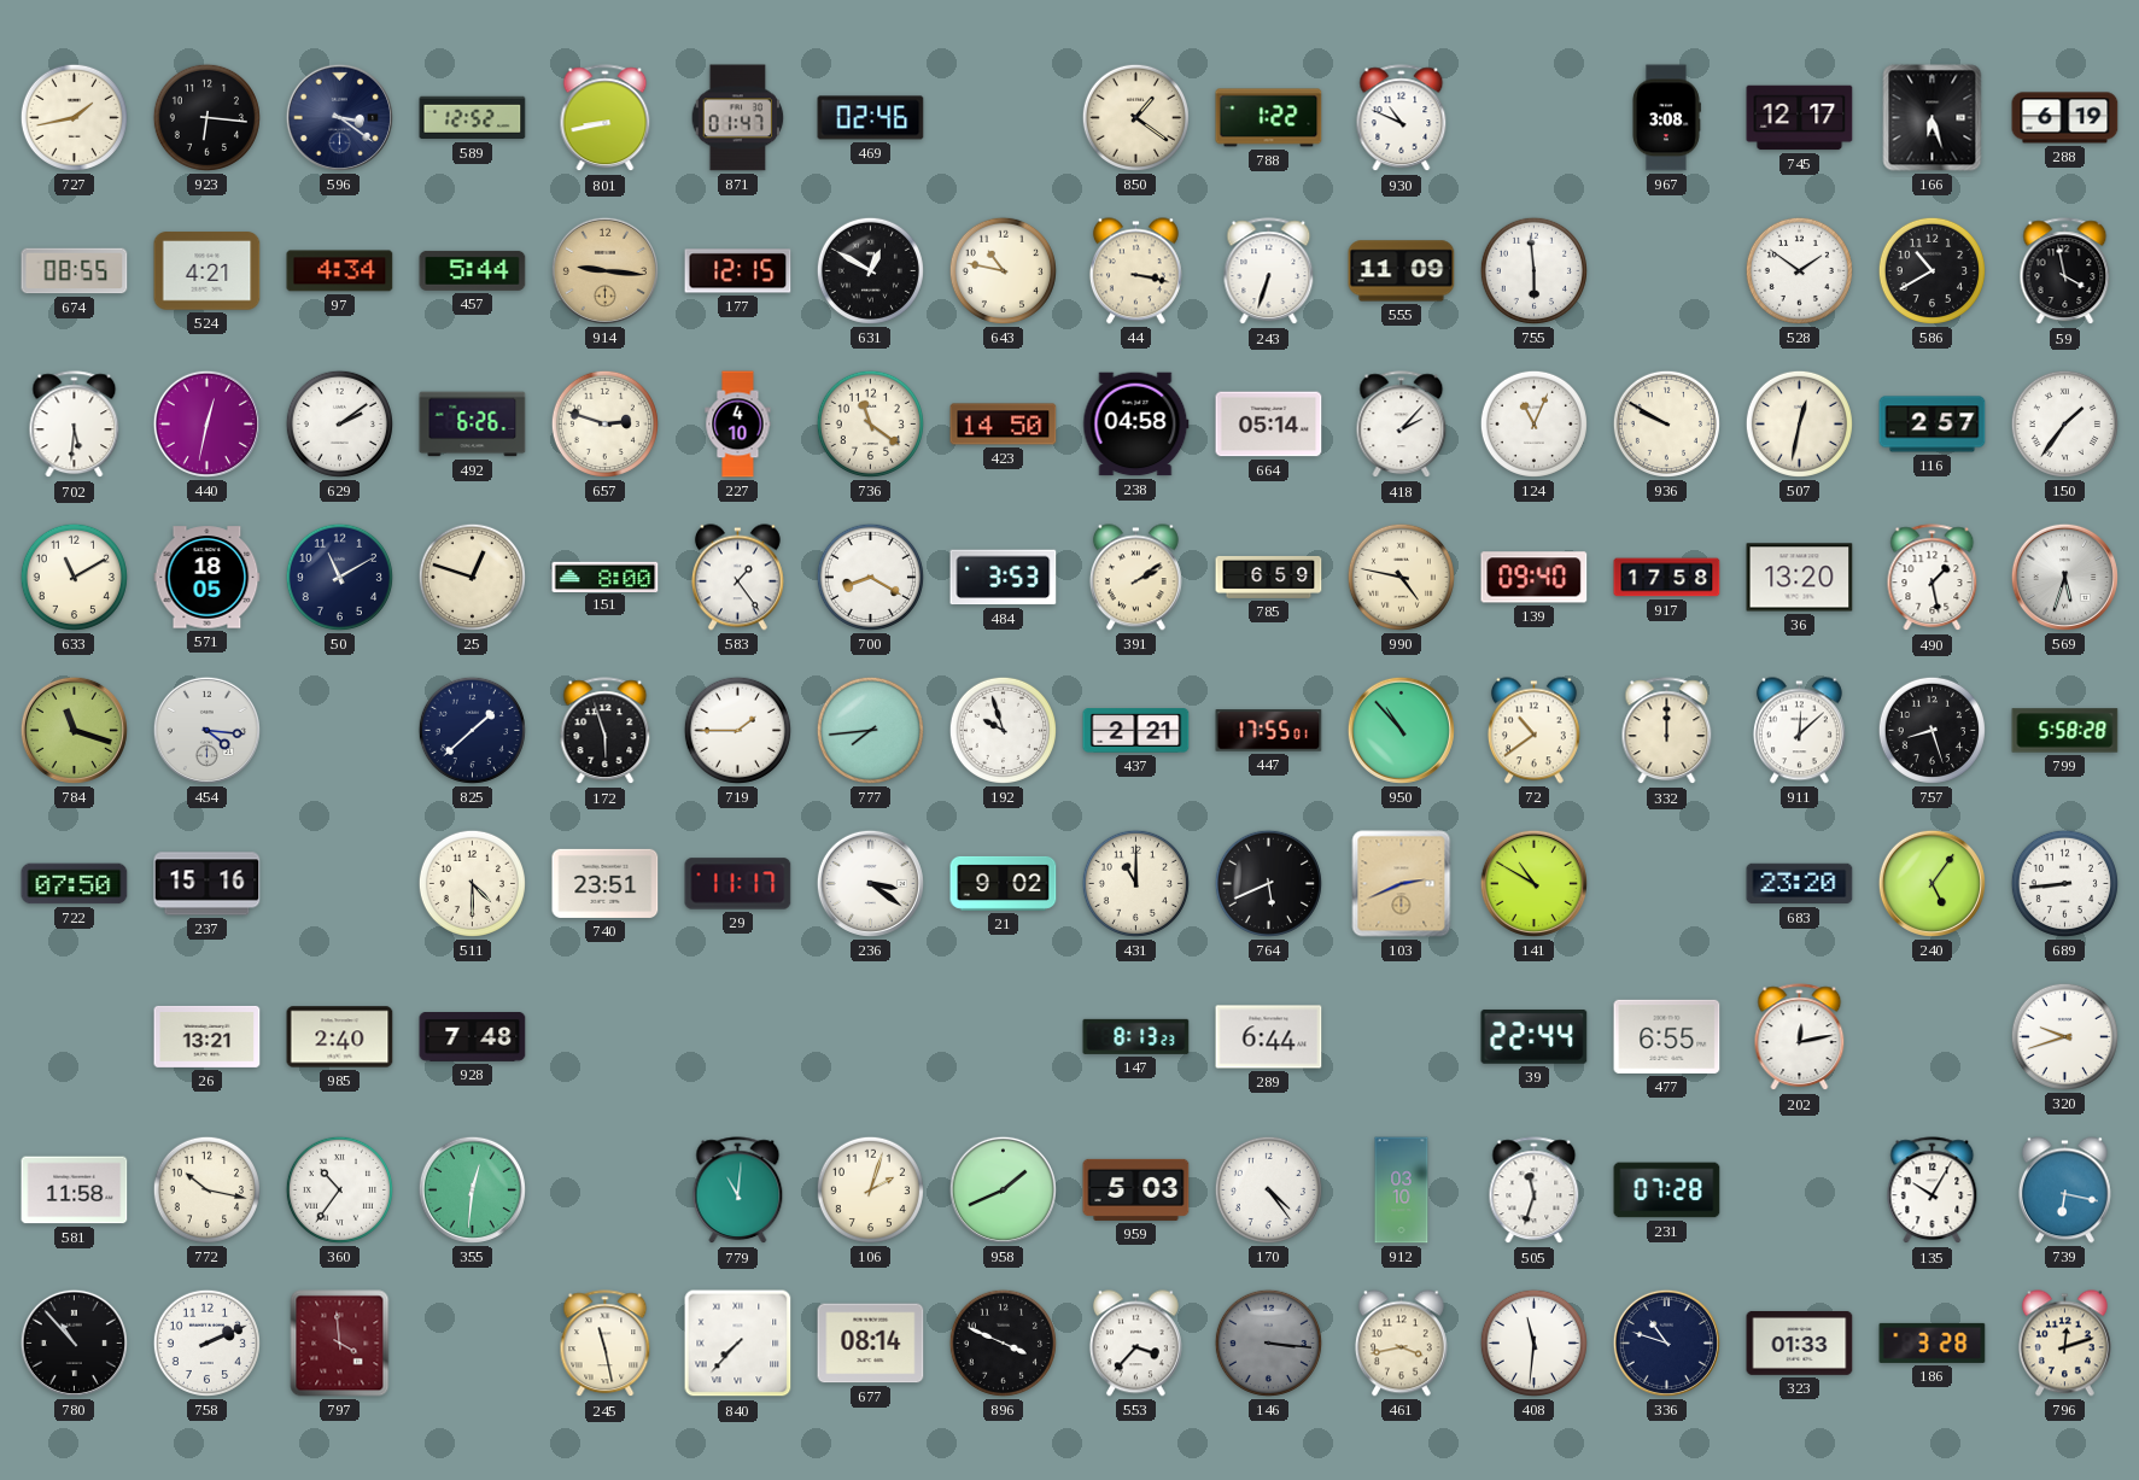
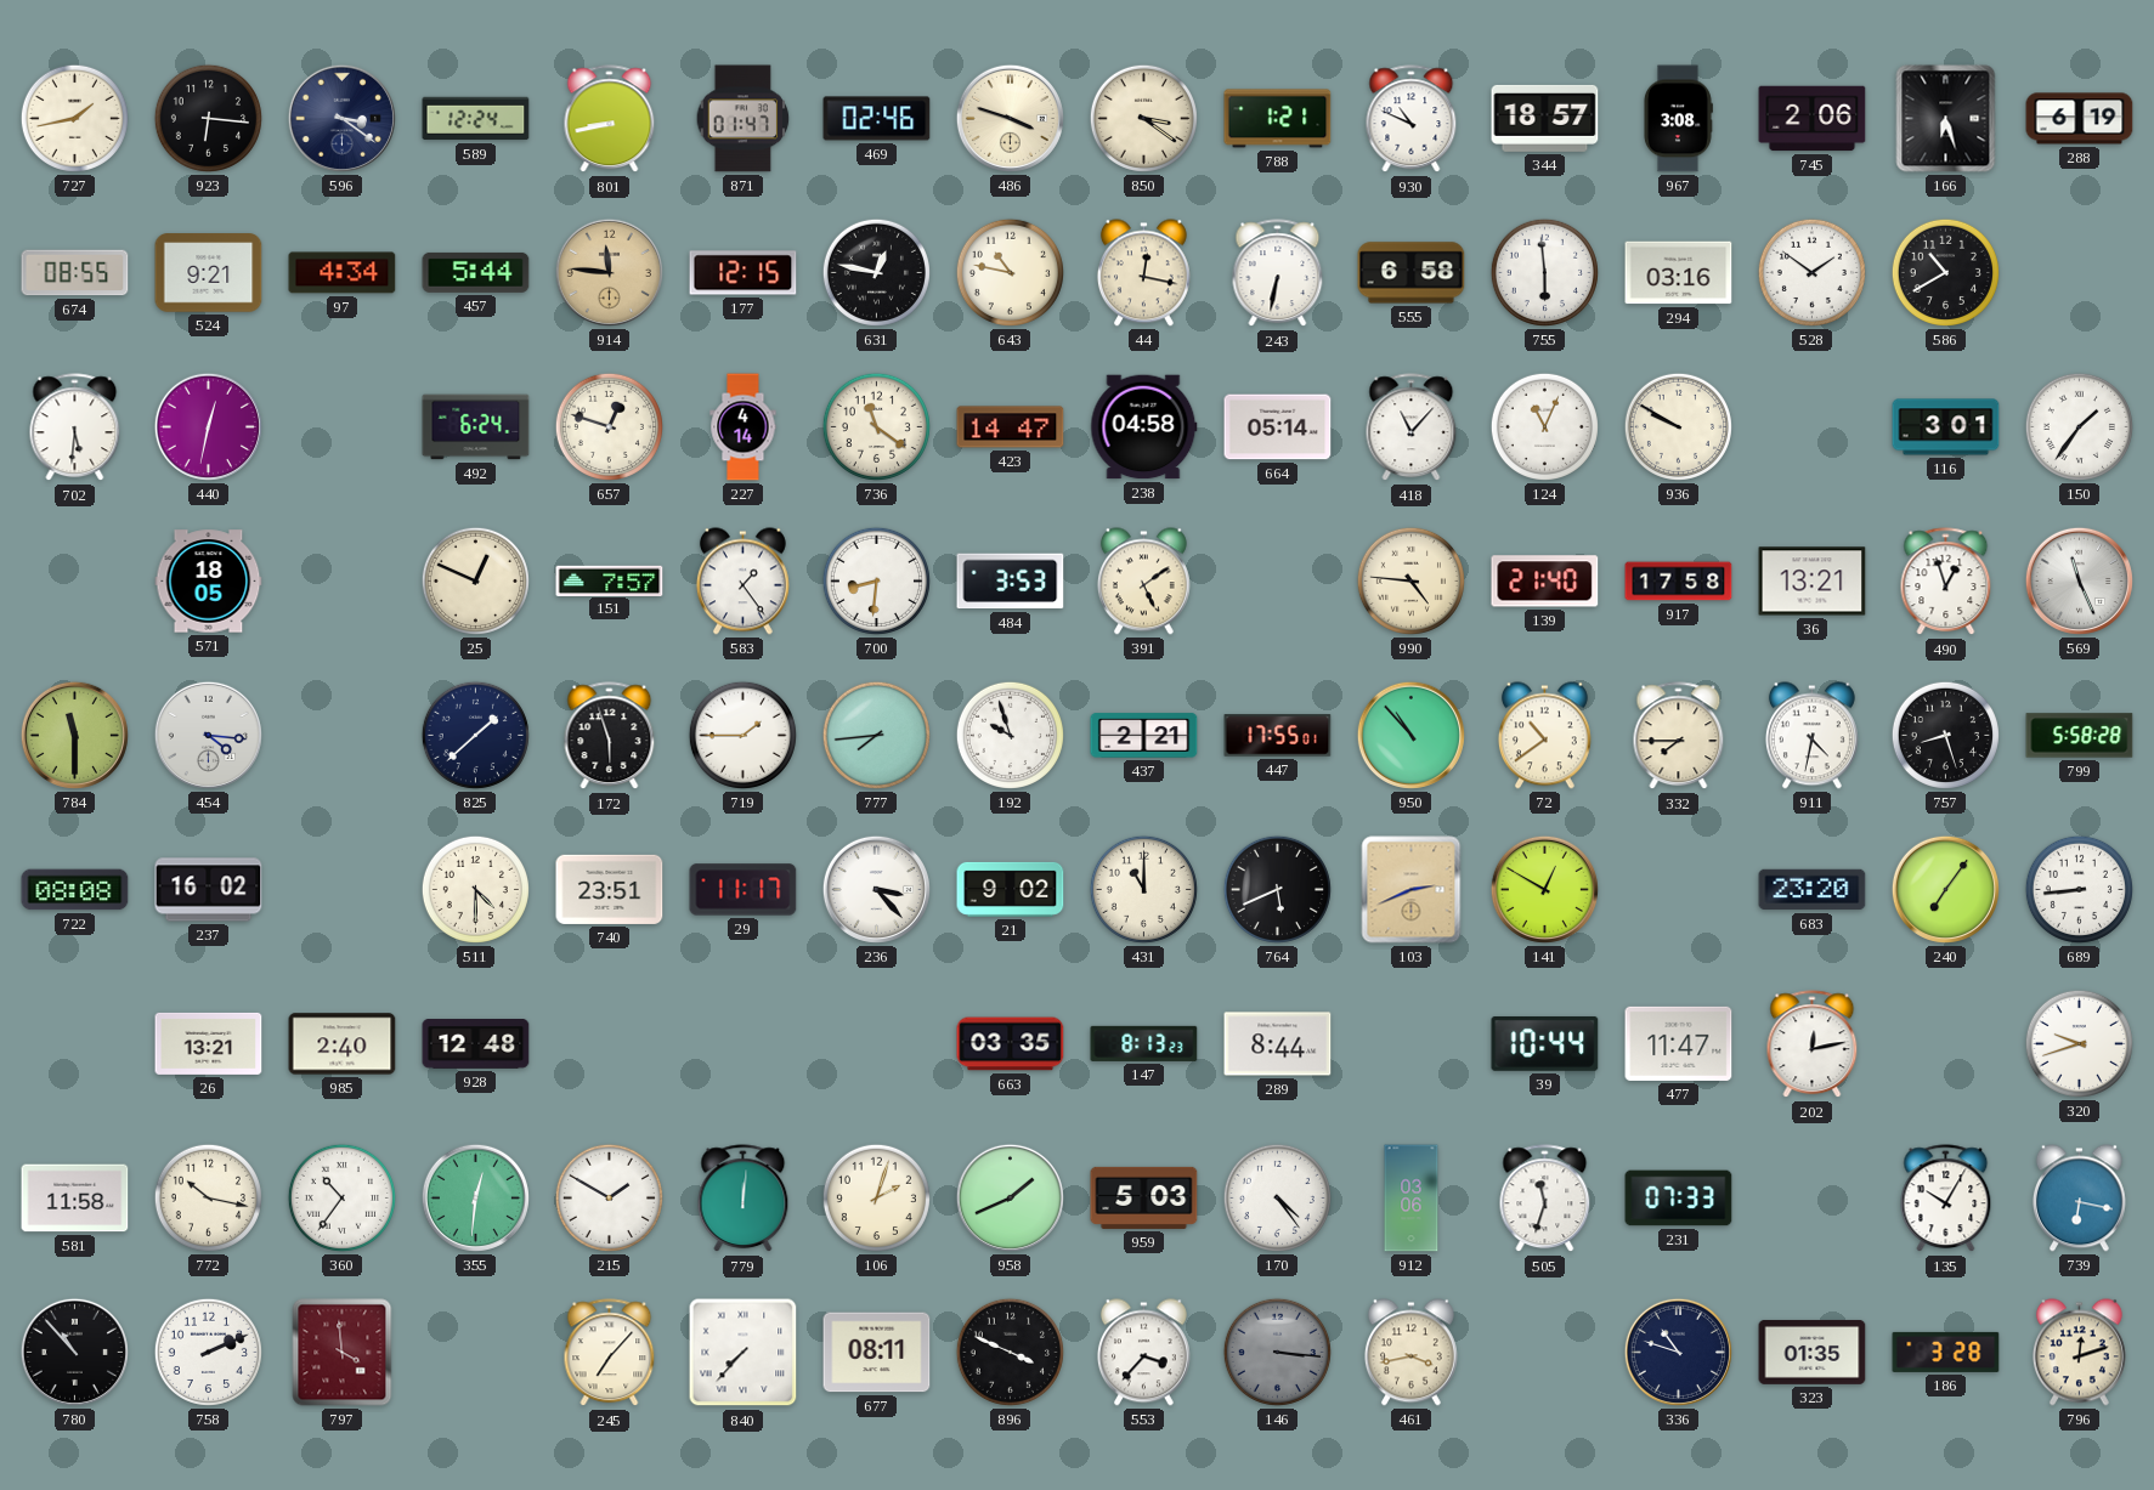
589: 12:52 -> 12:24 (476, 119)
486: none -> 3:48 (1010, 118)
850: 1:21 -> 3:21 (1143, 118)
788: 1:22 -> 1:21 (1278, 119)
344: none -> 18:57 (1545, 118)
745: 12:17 -> 2:06 (1813, 119)
524: 4:21 -> 9:21 (209, 273)
914: 9:16 -> 11:46 (609, 272)
631: 12:50 -> 12:47 (876, 272)
44: 3:17 -> 12:17 (1143, 273)
243: 6:33 -> 6:32 (1278, 273)
555: 11:09 -> 6:58 (1412, 273)
294: none -> 03:16 (1679, 273)
59: 3:58 -> none (2065, 271)
629: 2:09 -> none (339, 423)
492: 6:26 -> 6:24 (476, 427)
657: 2:48 -> 12:48 (609, 426)
227: 4:10 -> 4:14 (744, 427)
423: 14:50 -> 14:47 (1011, 427)
418: 2:07 -> 11:07 (1412, 427)
507: 12:32 -> none (1799, 423)
116: 2:57 -> 3:01 (1946, 427)
633: 11:10 -> none (74, 577)
50: 11:10 -> none (339, 577)
25: 12:48 -> 12:49 (475, 580)
151: 8:00 -> 7:57 (610, 580)
700: 8:20 -> 8:31 (876, 580)
391: 2:09 -> 5:09 (1143, 582)
785: 6:59 -> none (1269, 577)
990: 4:47 -> 4:46 (1410, 580)
139: 09:40 -> 21:40 (1545, 582)
36: 13:20 -> 13:21 (1813, 582)
490: 1:28 -> 12:57 (1946, 582)
569: 5:33 -> 11:26 (2079, 580)
784: 11:18 -> 11:30 (74, 735)
332: 12:00 -> 7:45 (1679, 736)
911: 12:08 -> 4:32 (1811, 736)
722: 07:50 -> 08:08 (75, 890)
237: 15:16 -> 16:02 (209, 890)
236: 3:21 -> 3:23 (876, 889)
141: 10:50 -> 12:50 (1544, 889)
240: 5:06 -> 7:06 (1945, 889)
928: 7:48 -> 12:48 (476, 1044)
663: none -> 03:35 (1011, 1044)
289: 6:44 -> 8:44 (1278, 1044)
39: 22:44 -> 10:44 (1545, 1043)
477: 6:55 -> 11:47 (1679, 1043)
215: none -> 1:50 (609, 1197)
779: 11:01 -> 12:01 (744, 1199)
912: 03:10 -> 03:06 (1412, 1199)
231: 07:28 -> 07:33 (1679, 1199)
245: 11:28 -> 7:07 (610, 1353)
677: 08:14 -> 08:11 (877, 1353)
408: 11:31 -> none (1533, 1342)
323: 01:33 -> 01:35 (1813, 1352)
